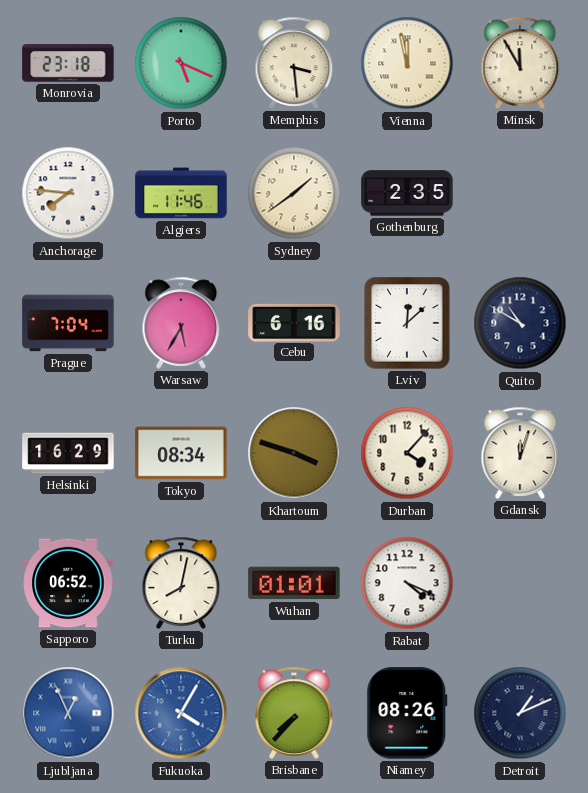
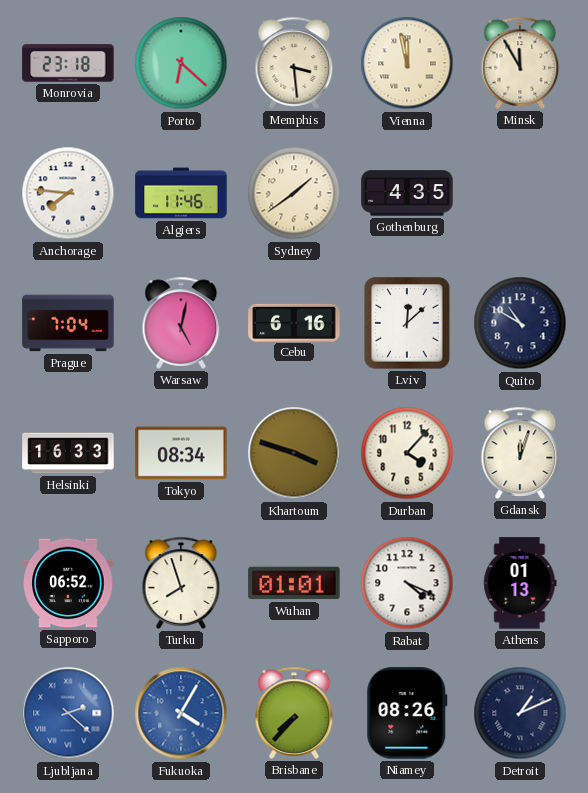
Porto: 5:19 -> 6:22 (181, 63)
Gothenburg: 2:35 -> 4:35 (407, 193)
Warsaw: 5:35 -> 5:02 (181, 323)
Helsinki: 16:29 -> 16:33 (68, 453)
Turku: 8:02 -> 7:57 (181, 583)
Athens: none -> 01:13 (520, 583)
Ljubljana: 12:56 -> 2:22 (68, 713)
